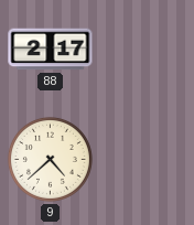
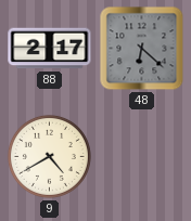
48: none -> 6:22 (142, 49)
9: 4:38 -> 4:40 (49, 156)
